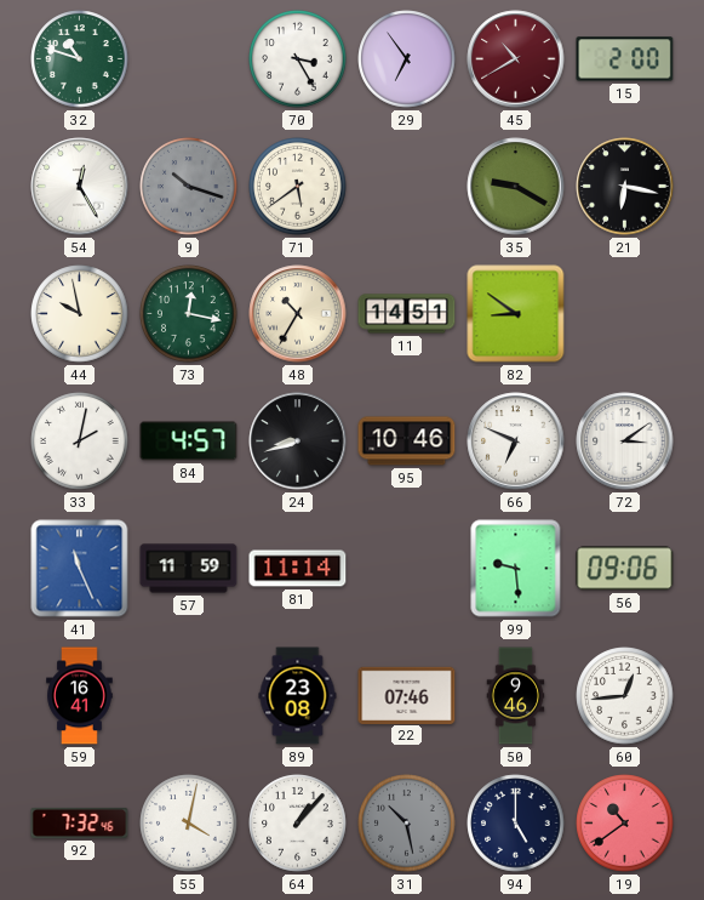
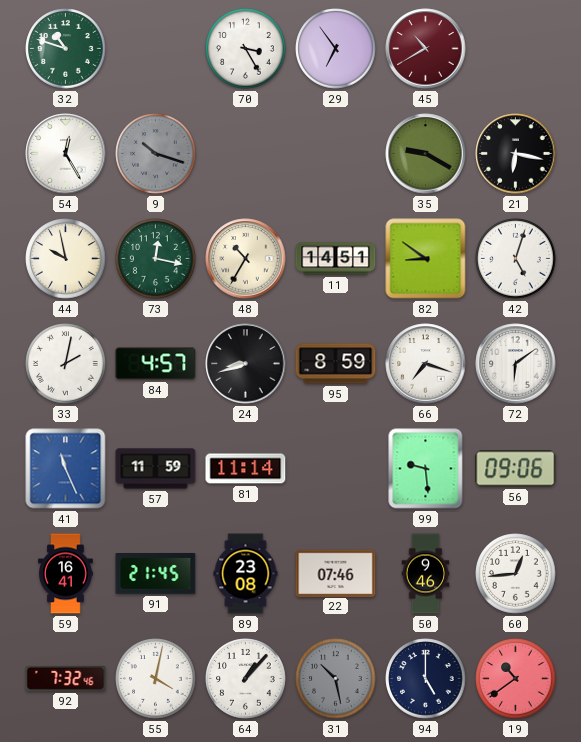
15: 2:00 -> none (625, 59)
71: 5:39 -> none (298, 187)
42: none -> 5:03 (516, 259)
95: 10:46 -> 8:59 (336, 364)
66: 6:49 -> 7:18 (426, 364)
72: 3:09 -> 6:09 (516, 364)
91: none -> 21:45 (156, 574)
